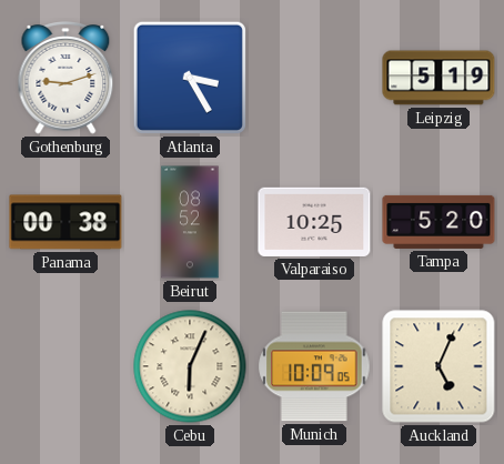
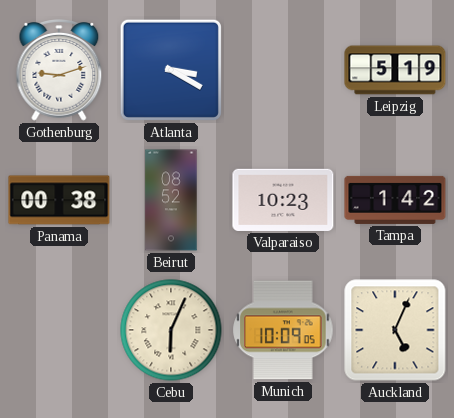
Atlanta: 3:25 -> 3:20 (171, 70)
Valparaiso: 10:25 -> 10:23 (283, 200)
Tampa: 5:20 -> 1:42 (395, 200)
